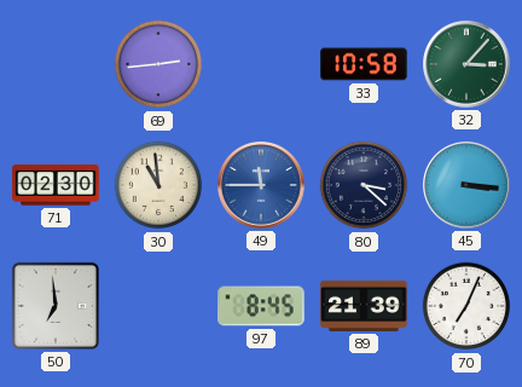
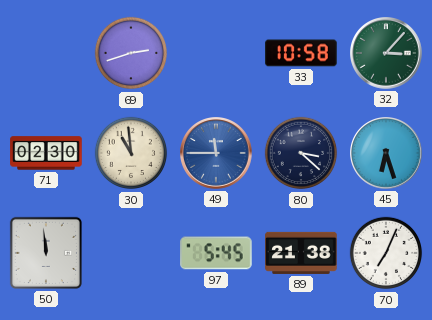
69: 2:44 -> 2:42 (131, 53)
45: 3:16 -> 6:27 (387, 154)
50: 6:59 -> 11:59 (46, 253)
97: 8:45 -> 5:45 (216, 253)
89: 21:39 -> 21:38 (301, 253)
